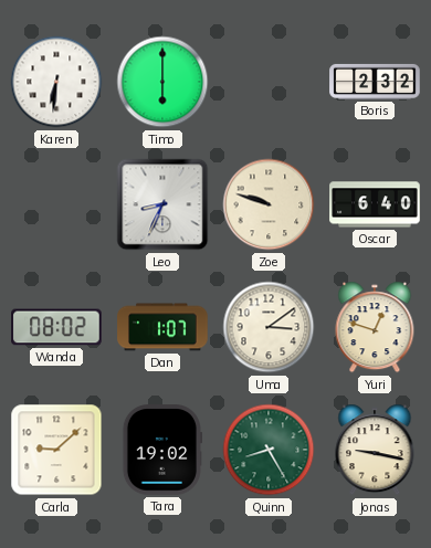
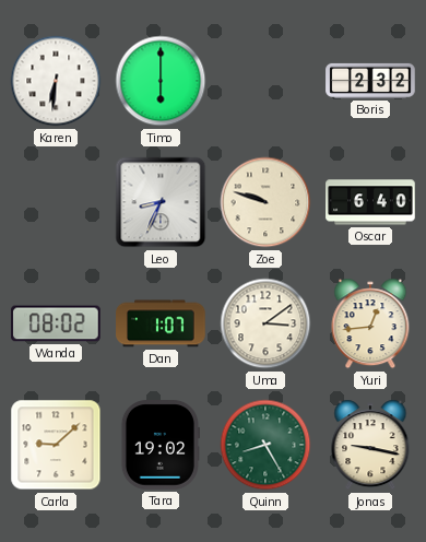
Yuri: 12:48 -> 12:44 (370, 323)
